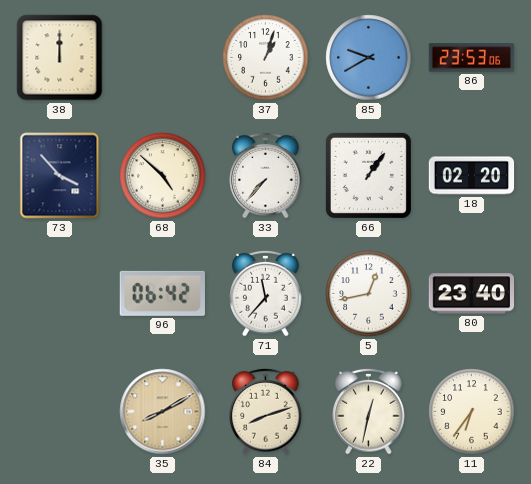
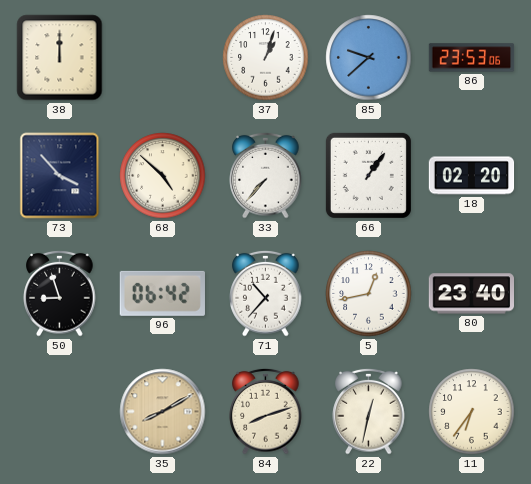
85: 9:40 -> 9:38 (369, 58)
50: none -> 8:57 (60, 293)
71: 11:37 -> 10:37 (266, 293)
